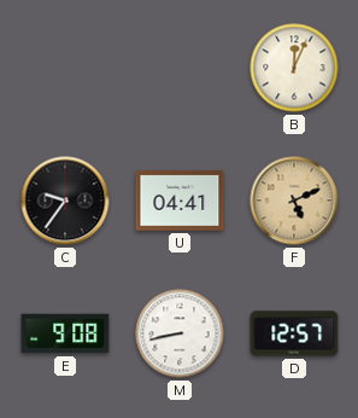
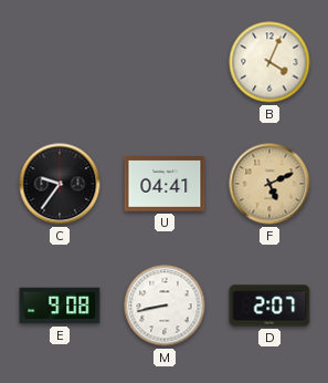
B: 12:04 -> 4:04 (269, 62)
D: 12:57 -> 2:07 (269, 306)
